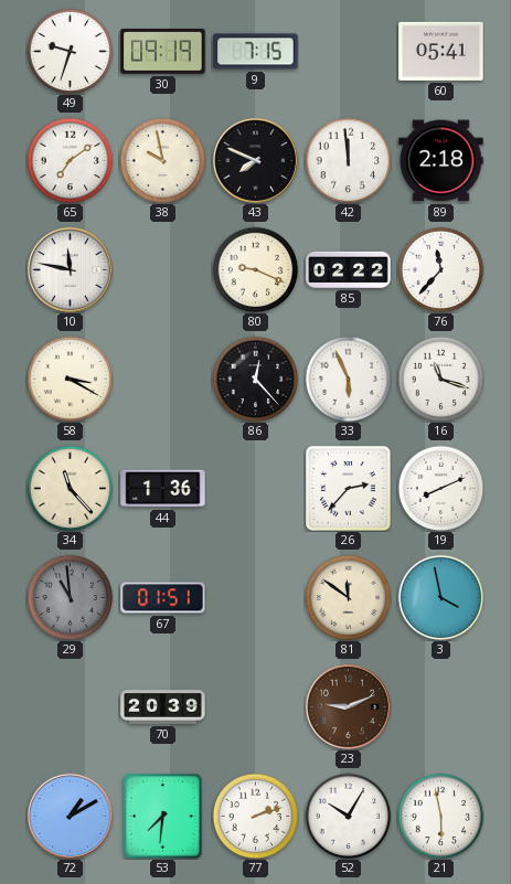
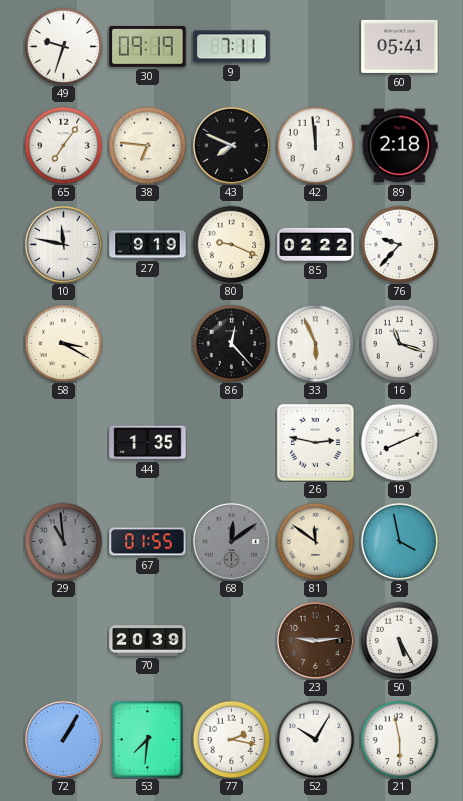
9: 7:15 -> 7:11 (232, 47)
65: 7:09 -> 7:06 (63, 145)
38: 9:58 -> 6:46 (147, 145)
27: none -> 9:19 (148, 245)
76: 11:37 -> 9:37 (399, 244)
34: 11:23 -> none (70, 488)
44: 1:36 -> 1:35 (148, 443)
26: 2:37 -> 2:47 (316, 443)
67: 01:51 -> 01:55 (148, 542)
68: none -> 12:09 (231, 541)
23: 9:11 -> 9:14 (315, 640)
50: none -> 5:25 (399, 640)
72: 1:10 -> 1:05 (63, 739)
77: 2:12 -> 2:17 (231, 739)
